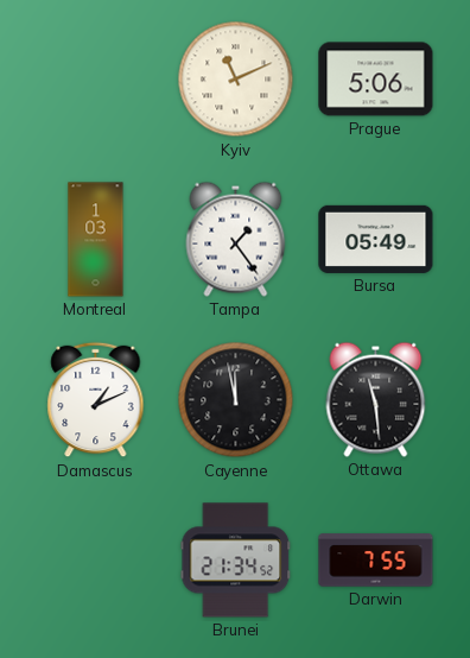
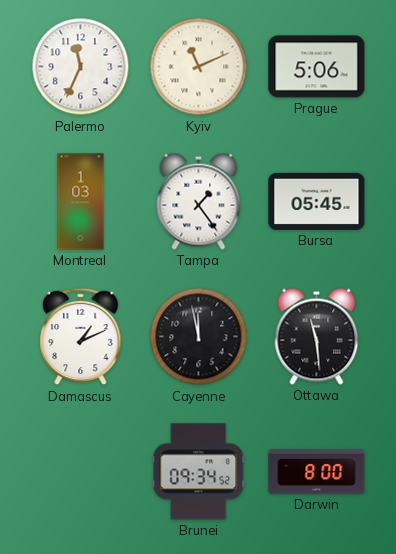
Palermo: none -> 11:34 (81, 67)
Bursa: 05:49 -> 05:45 (317, 201)
Brunei: 21:34 -> 09:34 (199, 472)
Darwin: 7:55 -> 8:00 (317, 472)
